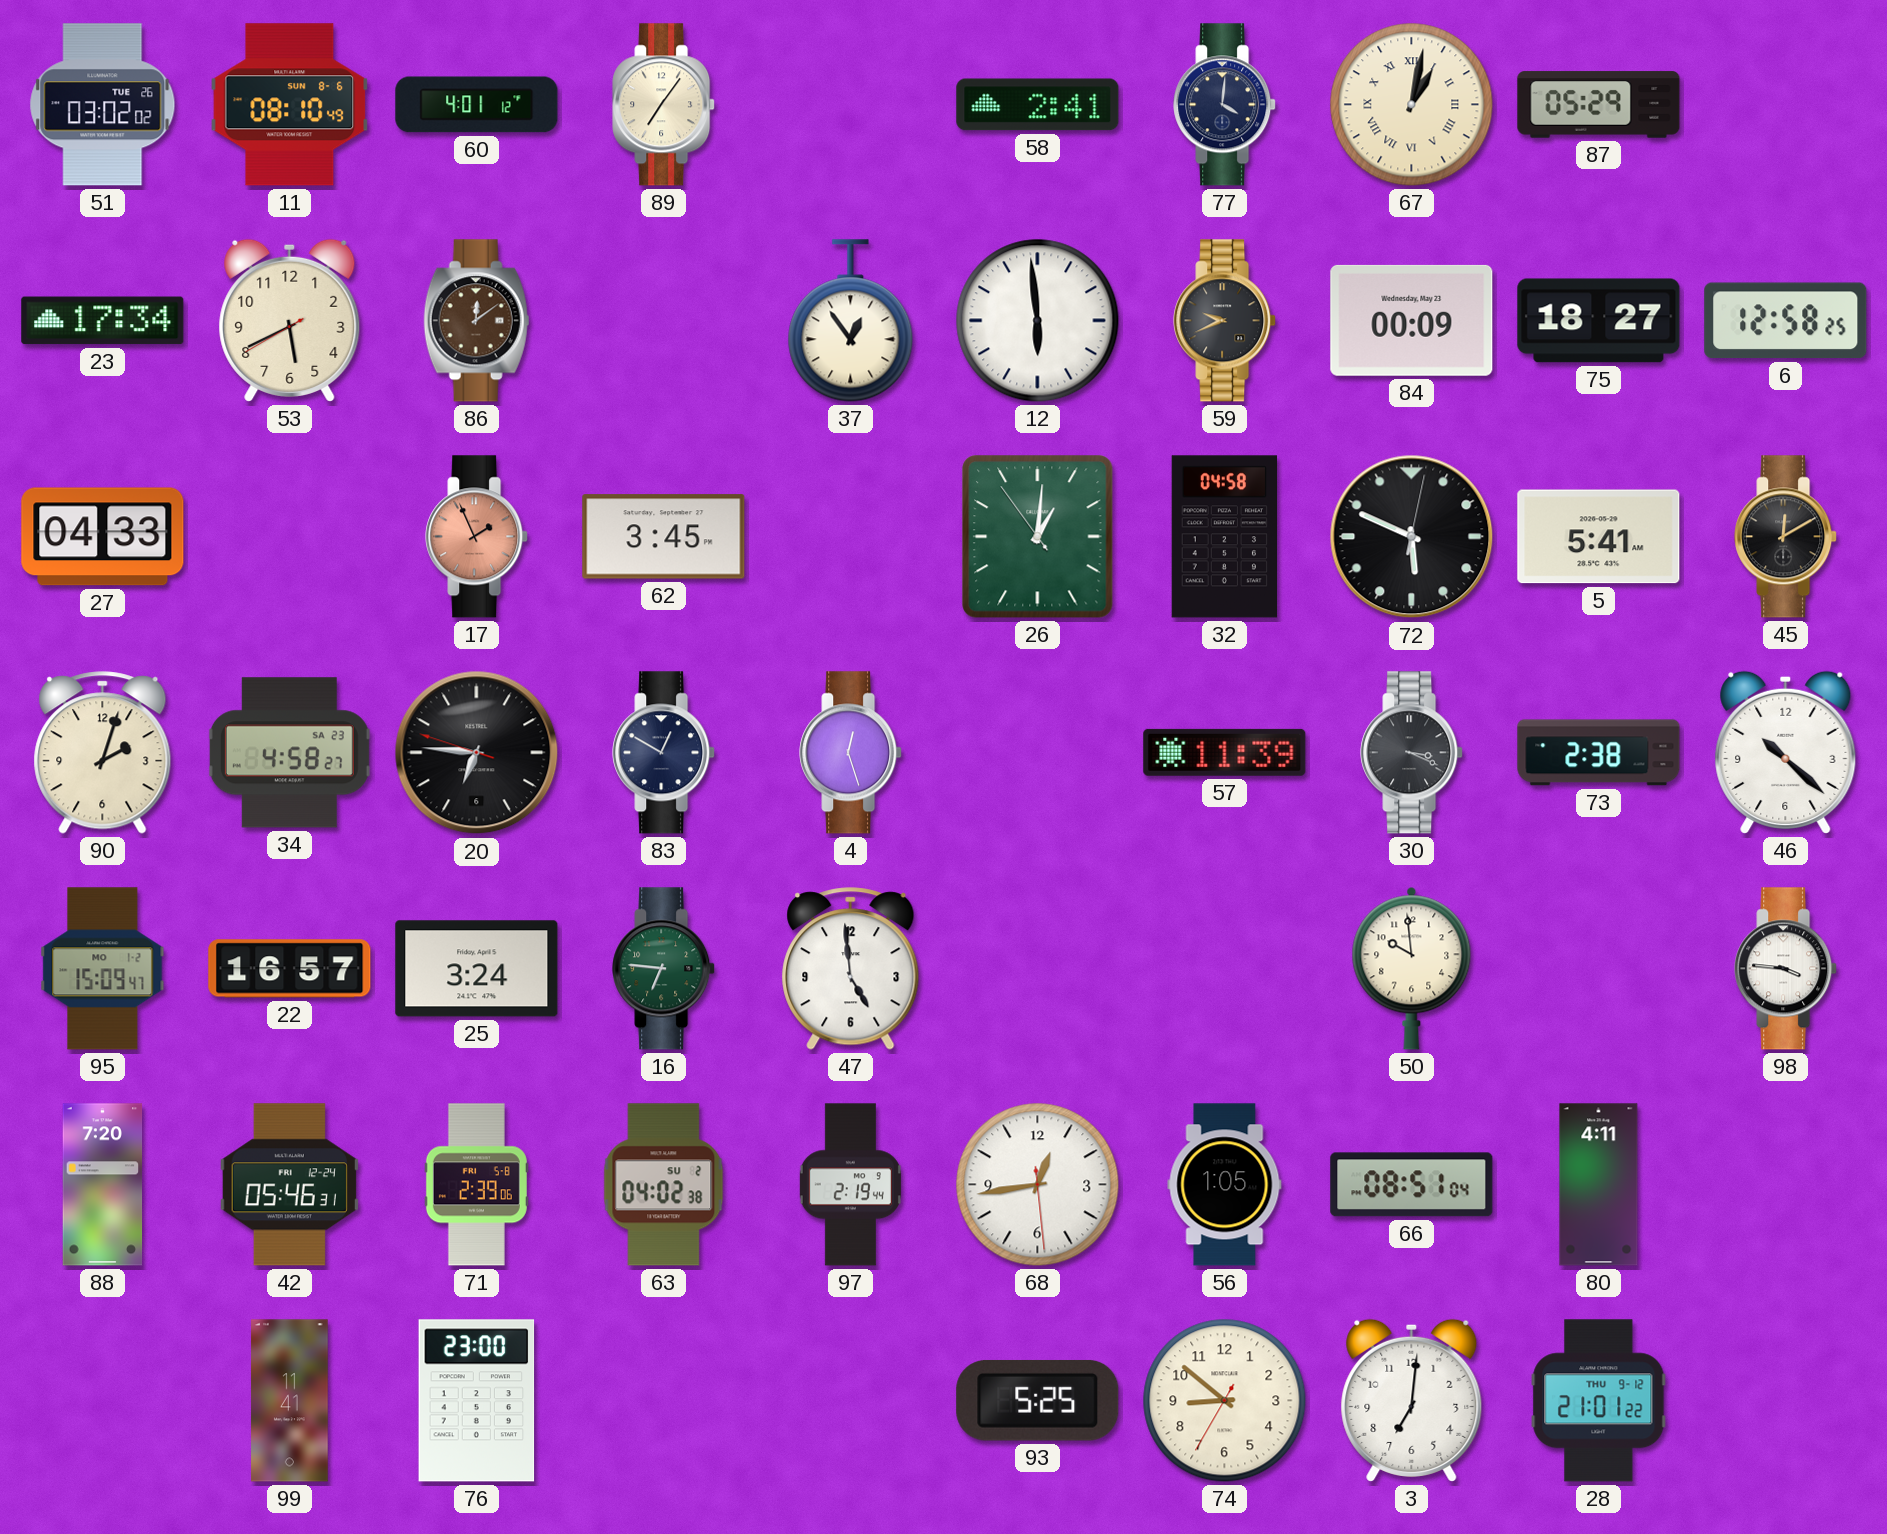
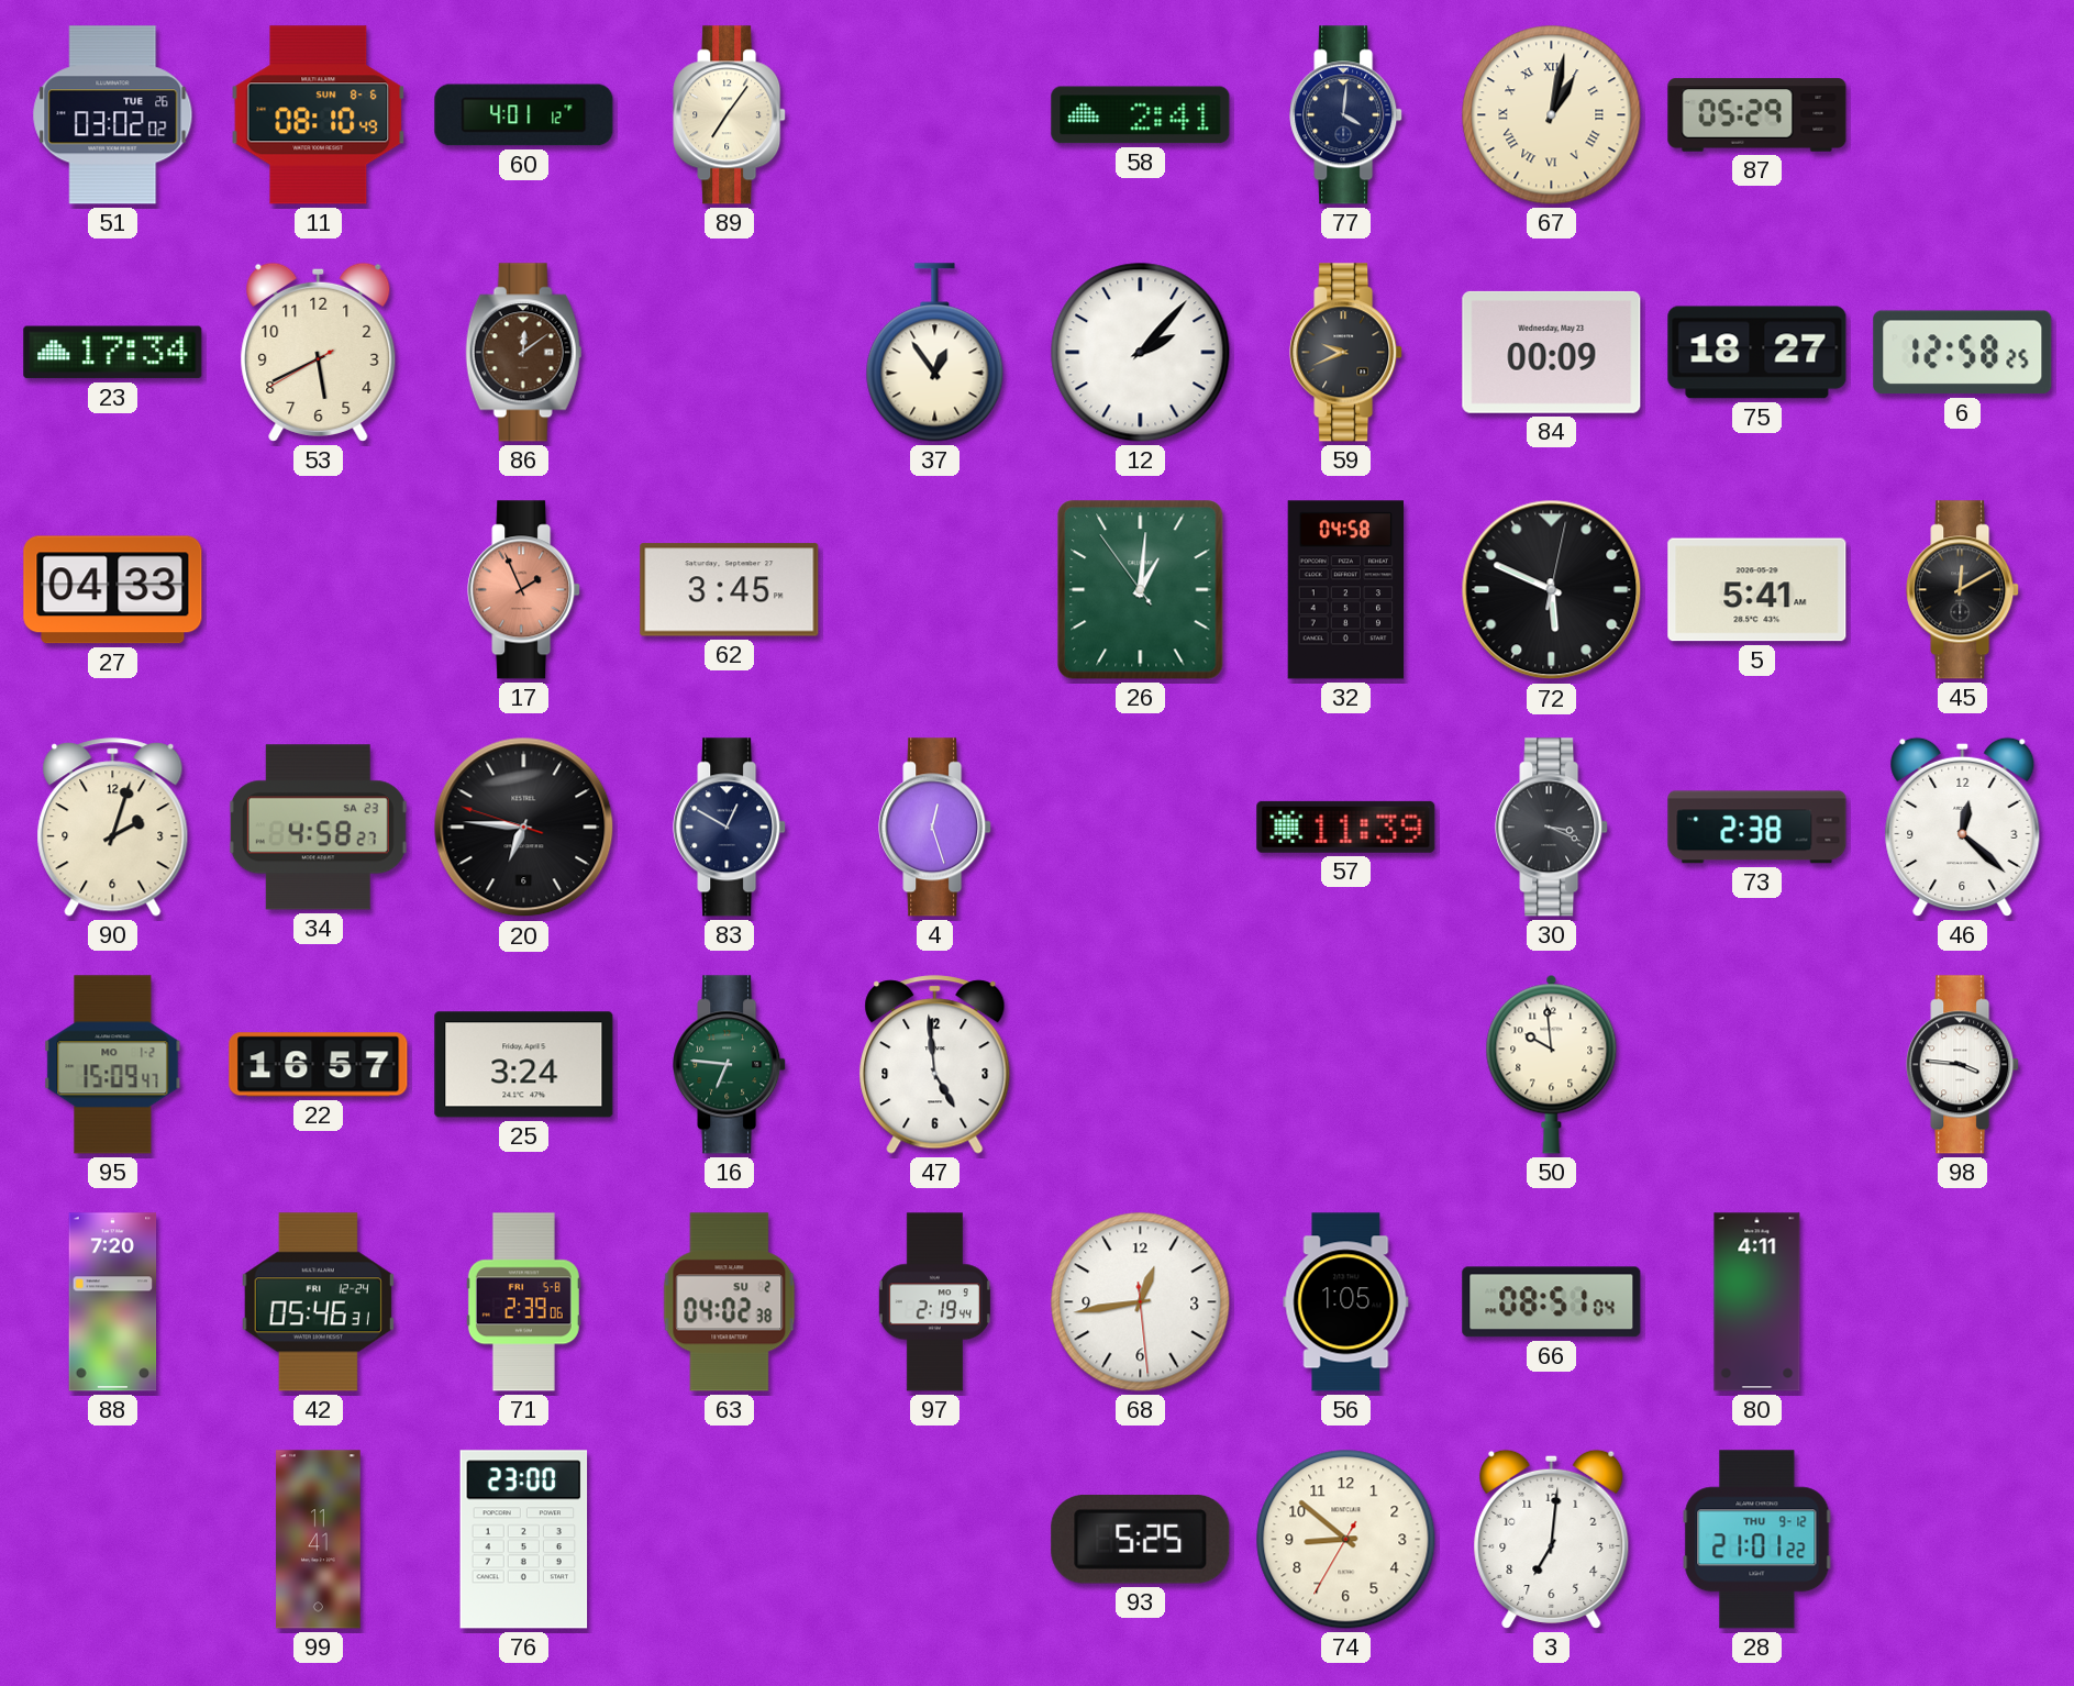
12: 5:59 -> 2:07 (1141, 353)
46: 10:22 -> 12:22 (1963, 827)
